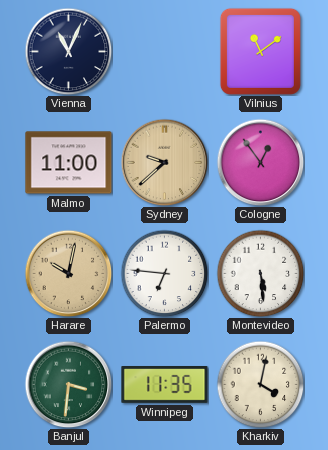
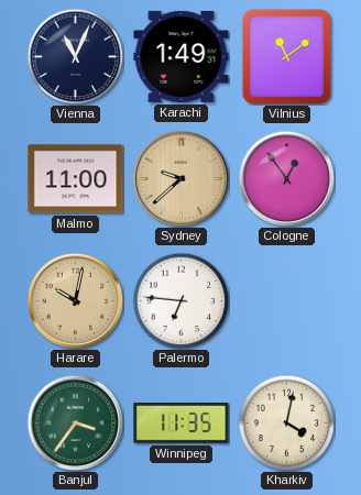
Karachi: none -> 1:49 (182, 56)
Montevideo: 5:29 -> none (260, 273)
Banjul: 3:31 -> 3:36 (75, 422)
